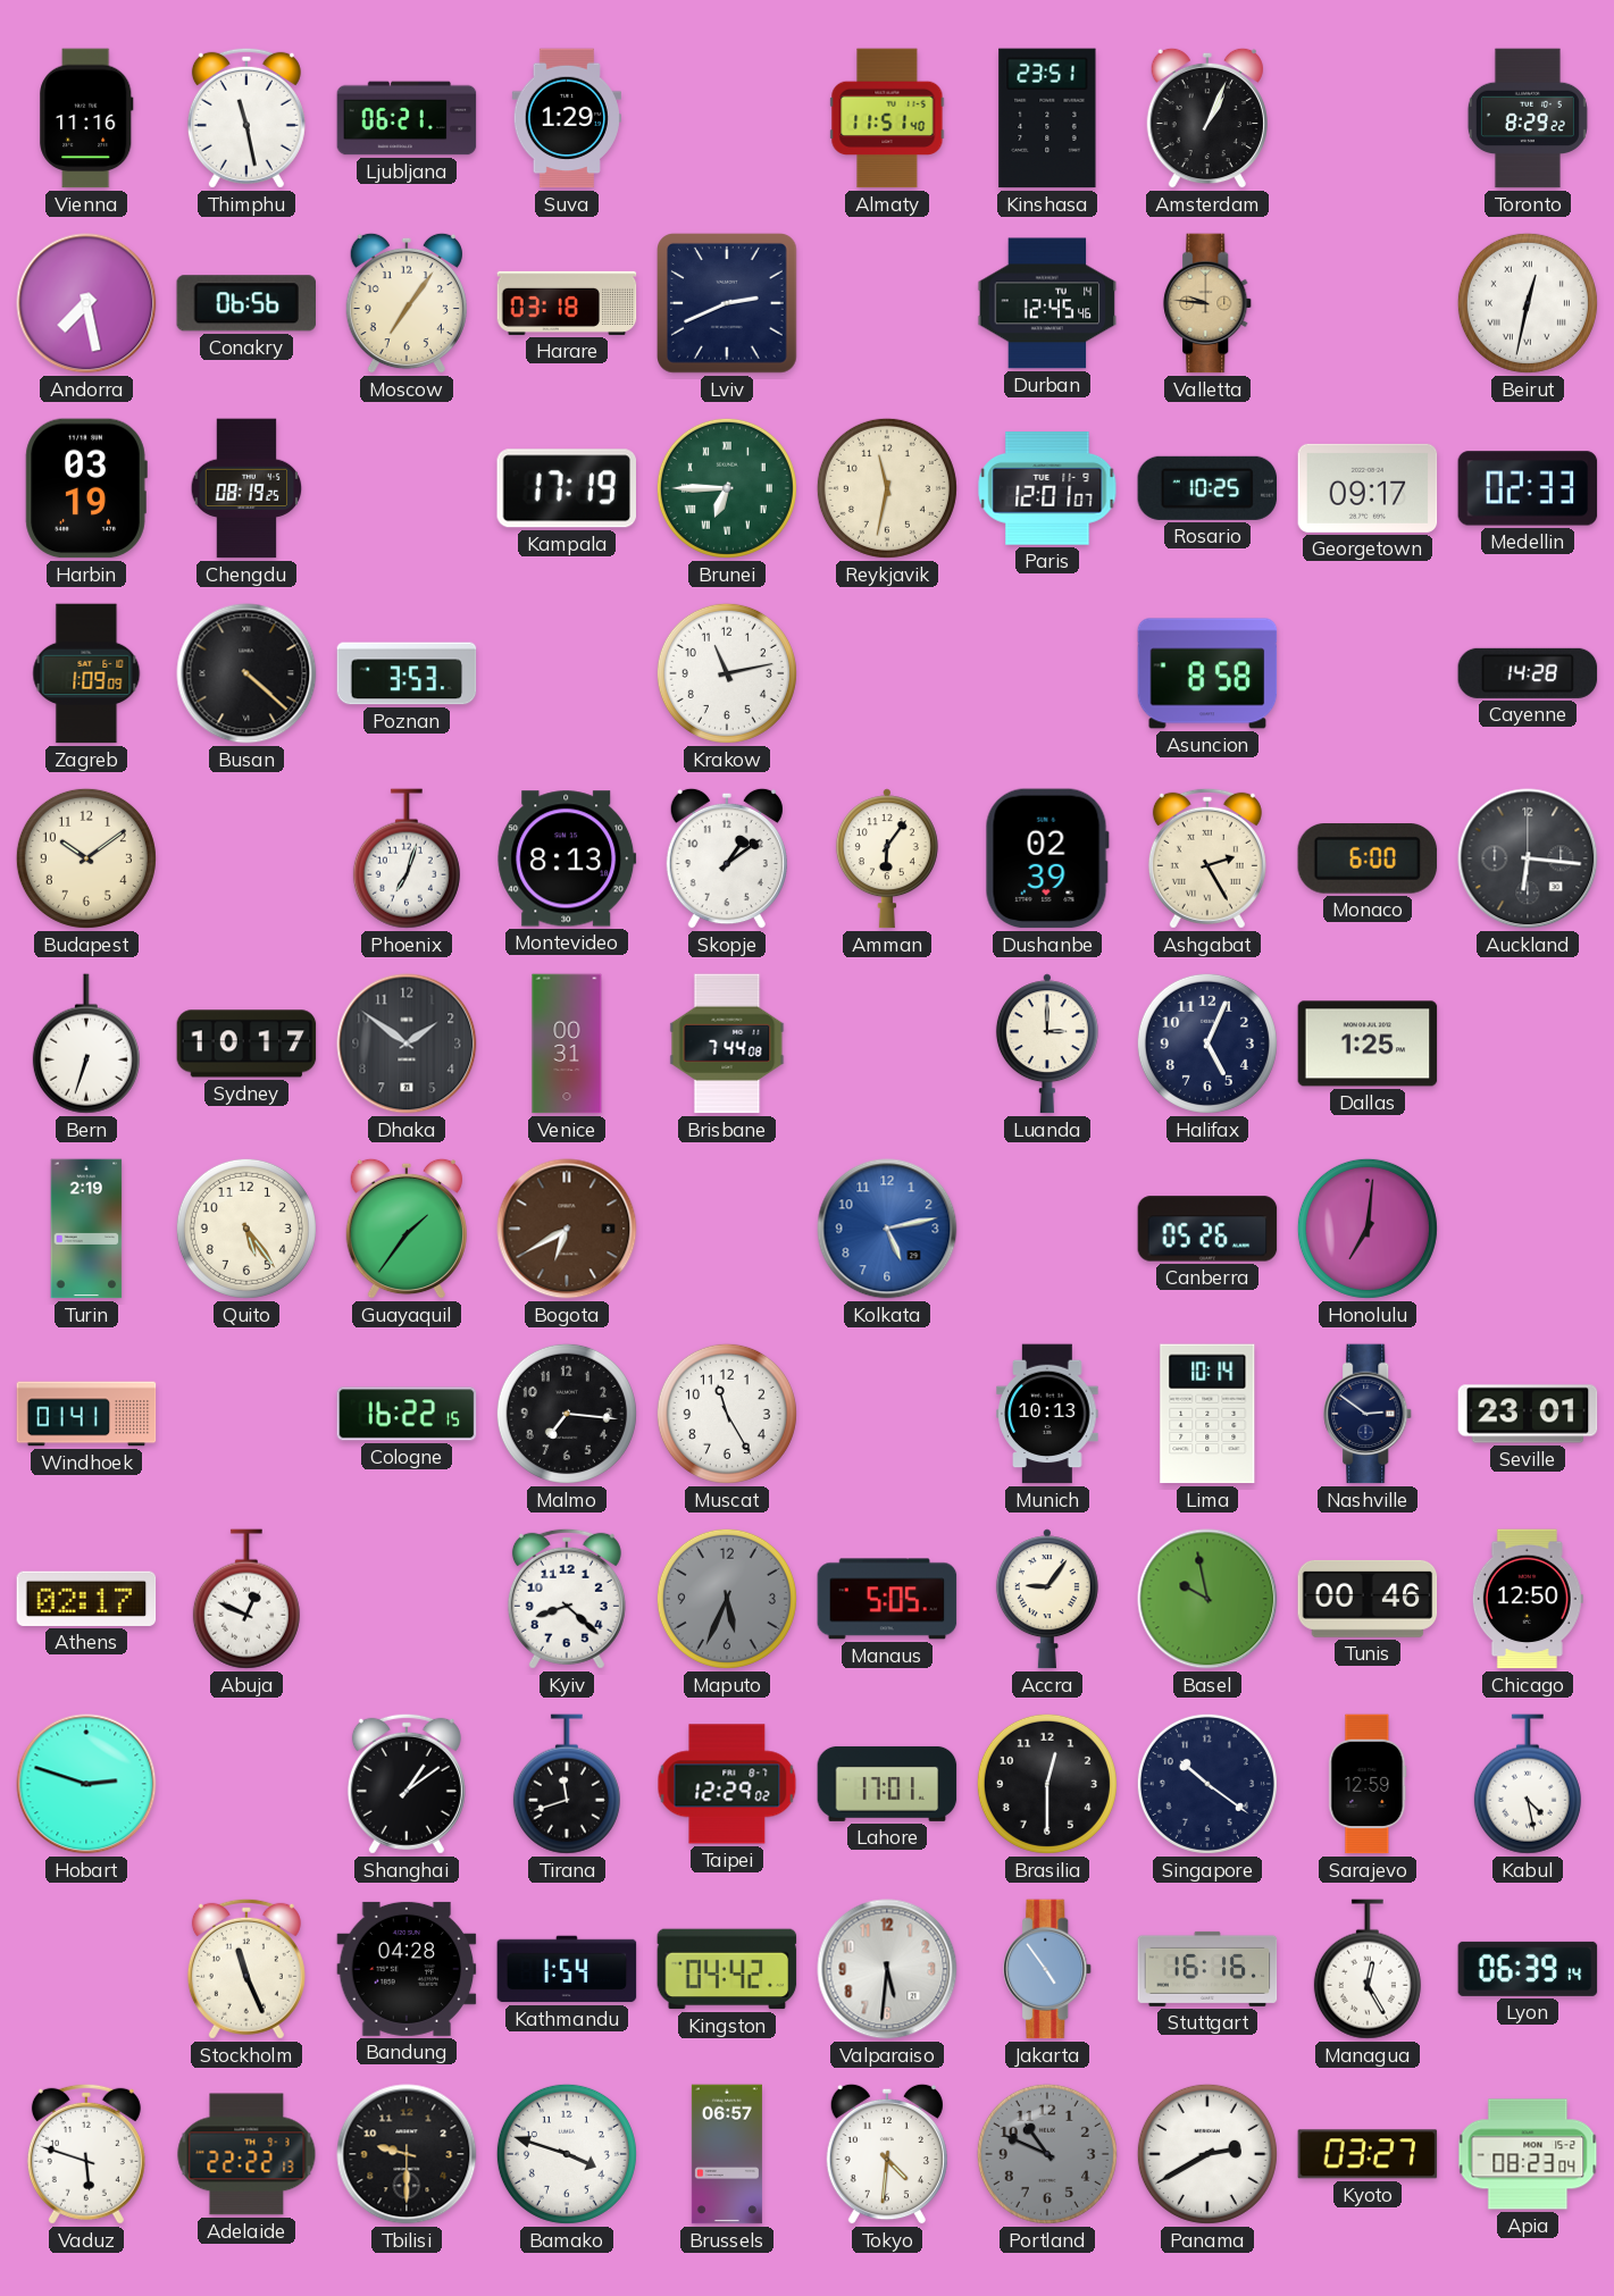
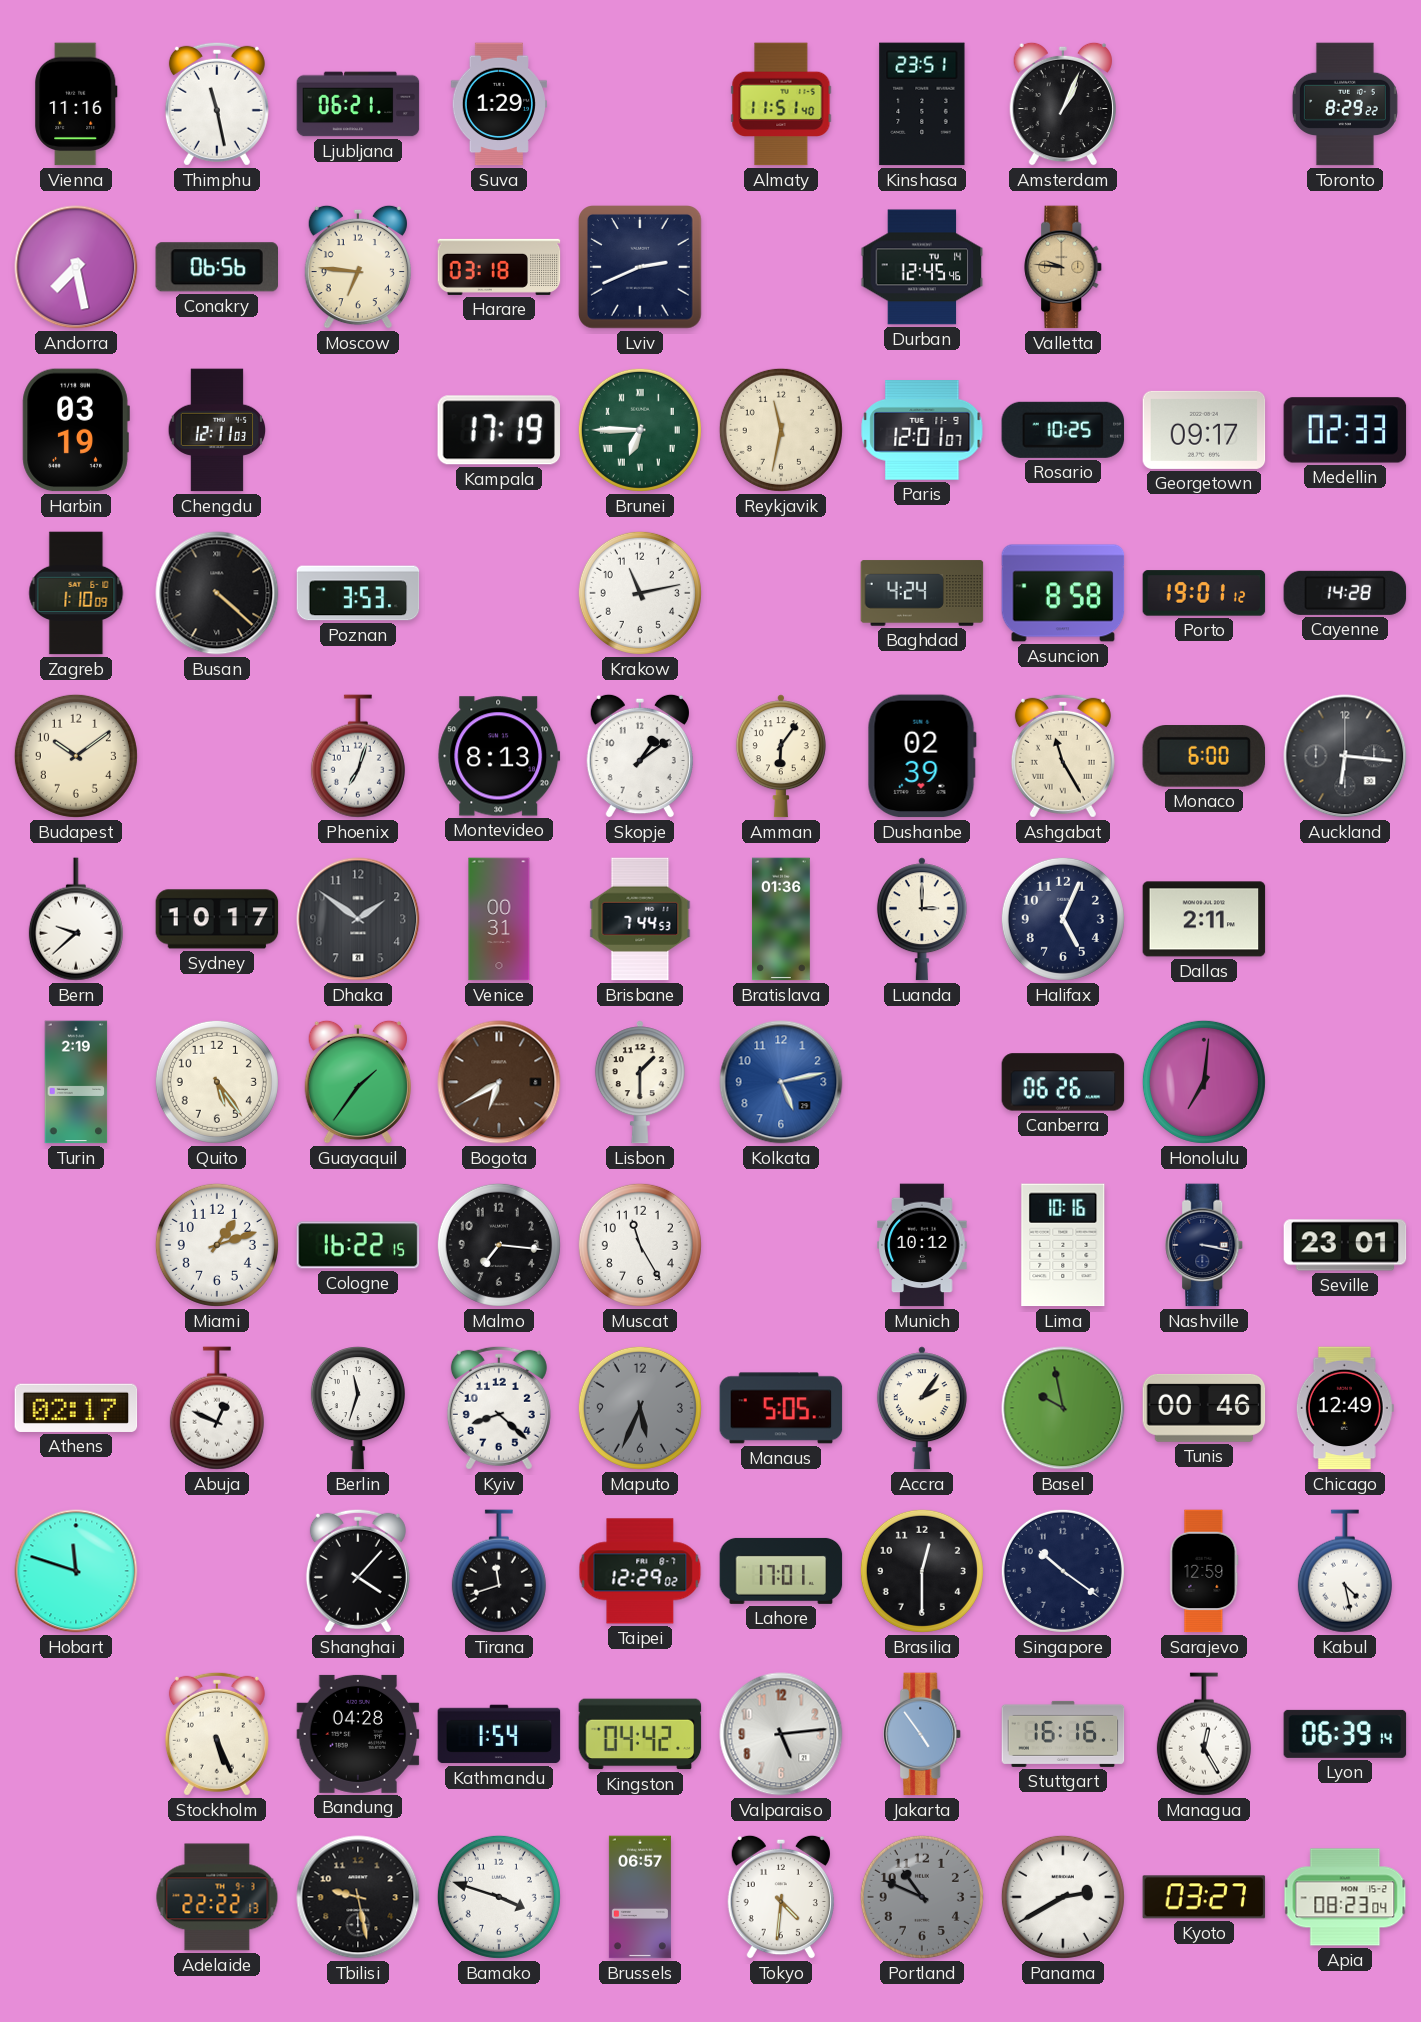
Moscow: 7:06 -> 6:46 (358, 267)
Beirut: 12:32 -> none (1528, 303)
Chengdu: 08:19 -> 12:11 (217, 430)
Zagreb: 1:09 -> 1:10 (76, 593)
Baghdad: none -> 4:24 (922, 593)
Porto: none -> 19:01 (1204, 593)
Ashgabat: 2:25 -> 11:25 (1063, 756)
Bern: 6:33 -> 9:38 (76, 919)
Brisbane: 7:44:08 -> 7:44:53 (640, 919)
Bratislava: none -> 01:36 (781, 919)
Dallas: 1:25 -> 2:11 (1204, 919)
Lisbon: none -> 1:30 (640, 1082)
Canberra: 05:26 -> 06:26 (1063, 1082)
Windhoek: 01:41 -> none (86, 1414)
Miami: none -> 1:12 (217, 1245)
Munich: 10:13 -> 10:12 (922, 1245)
Lima: 10:14 -> 10:16 (1063, 1245)
Nashville: 2:51 -> 3:17 (1205, 1245)
Berlin: none -> 11:33 (358, 1408)
Accra: 9:06 -> 2:06 (922, 1408)
Chicago: 12:50 -> 12:49 (1345, 1408)
Hobart: 2:48 -> 11:48 (76, 1571)
Shanghai: 1:09 -> 4:07 (358, 1571)
Stockholm: 11:26 -> 5:26 (217, 1734)
Valparaiso: 5:31 -> 5:14 (781, 1734)
Vaduz: 5:48 -> none (86, 2154)
Tbilisi: 9:30 -> 9:28 (358, 1897)
